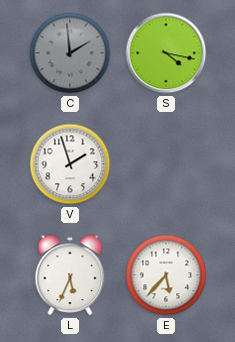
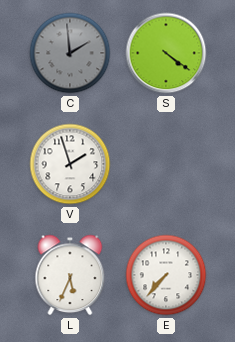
S: 4:17 -> 4:21 (166, 53)
E: 5:37 -> 7:37 (166, 275)
